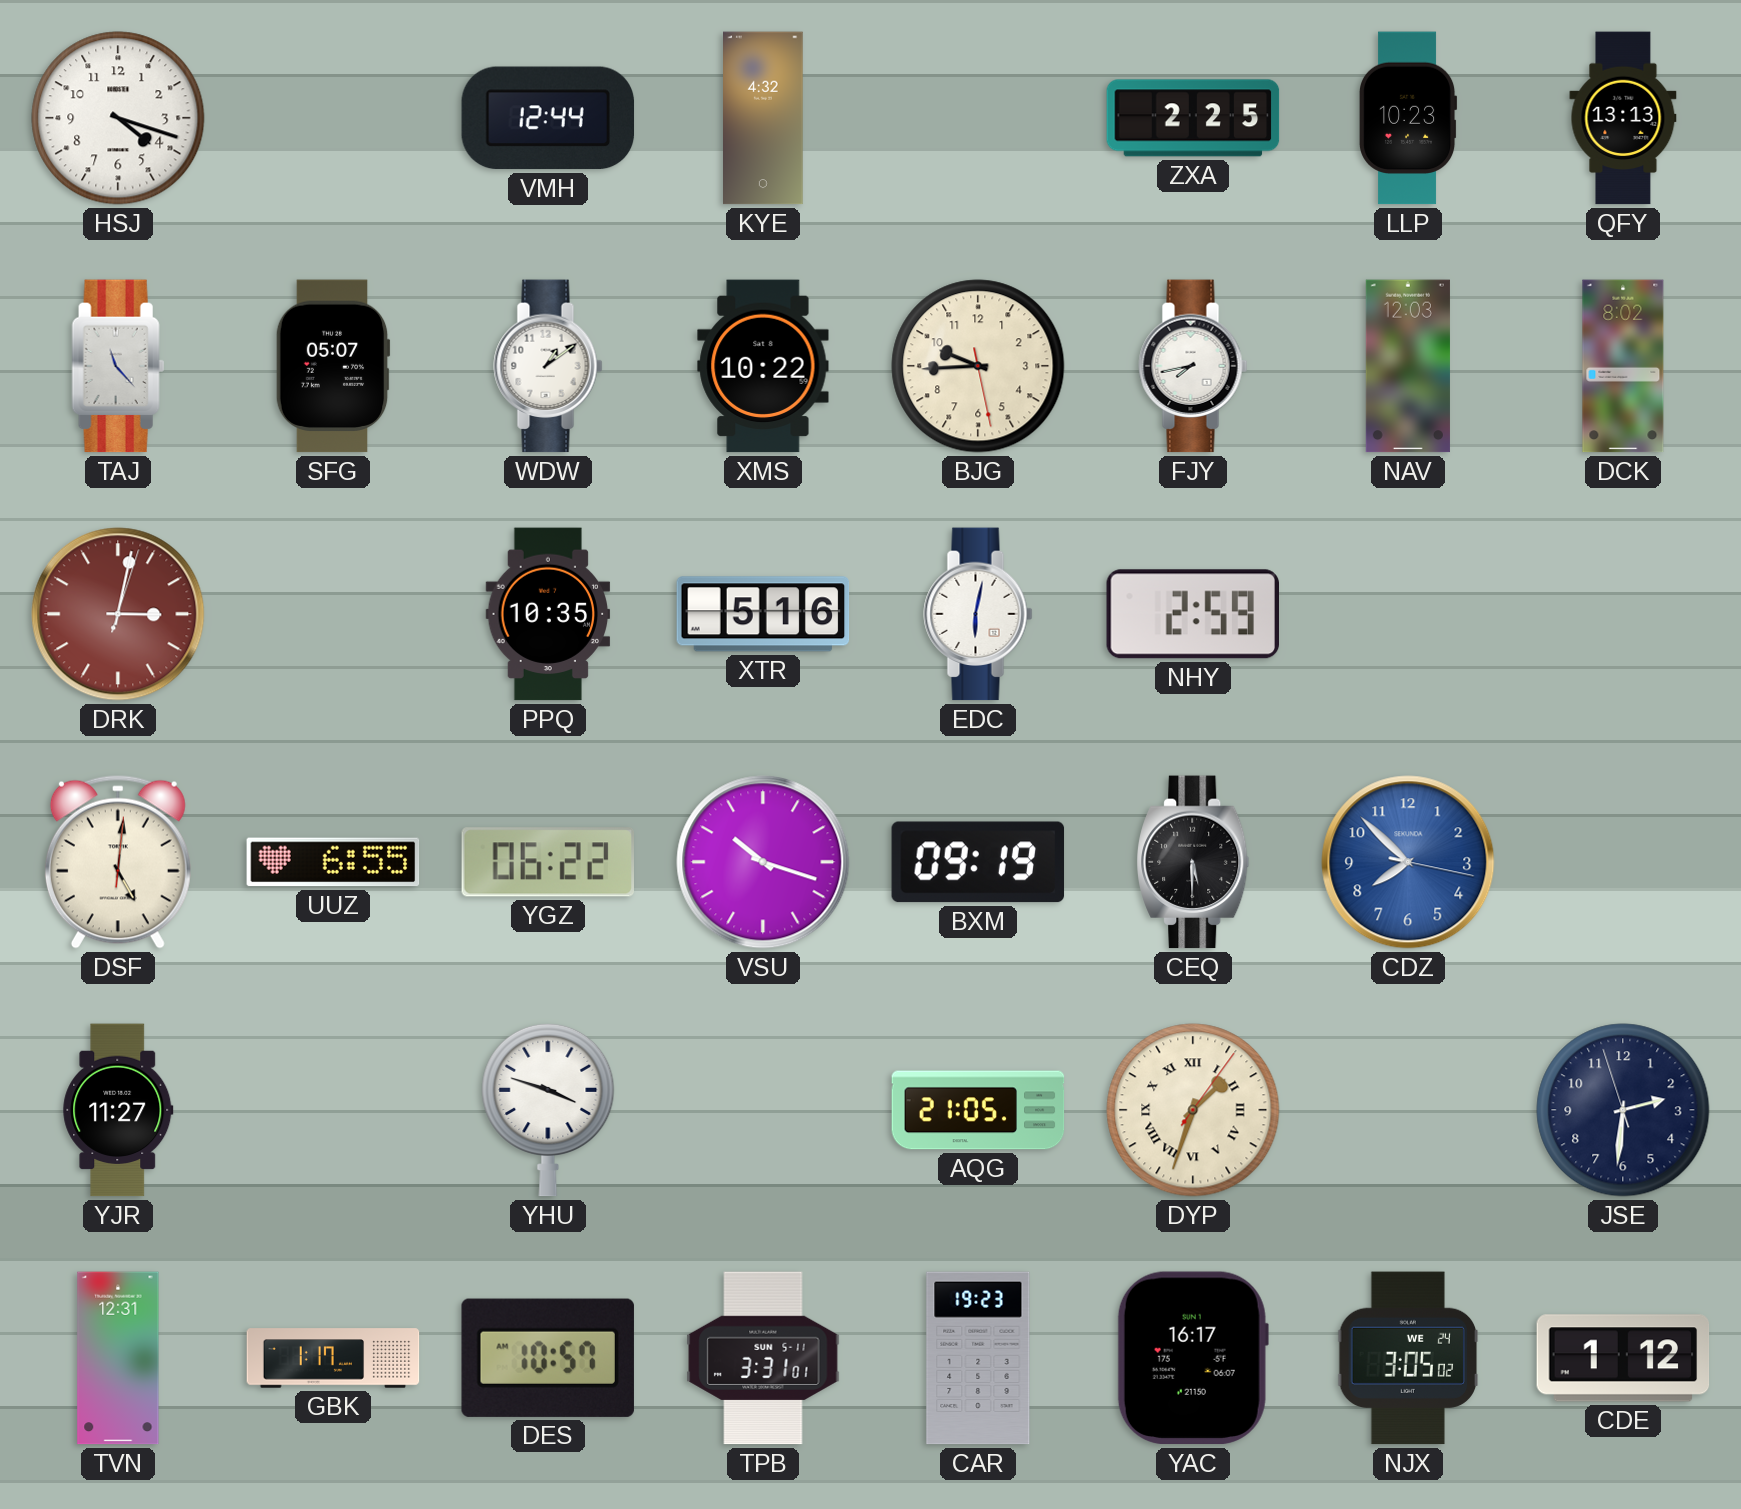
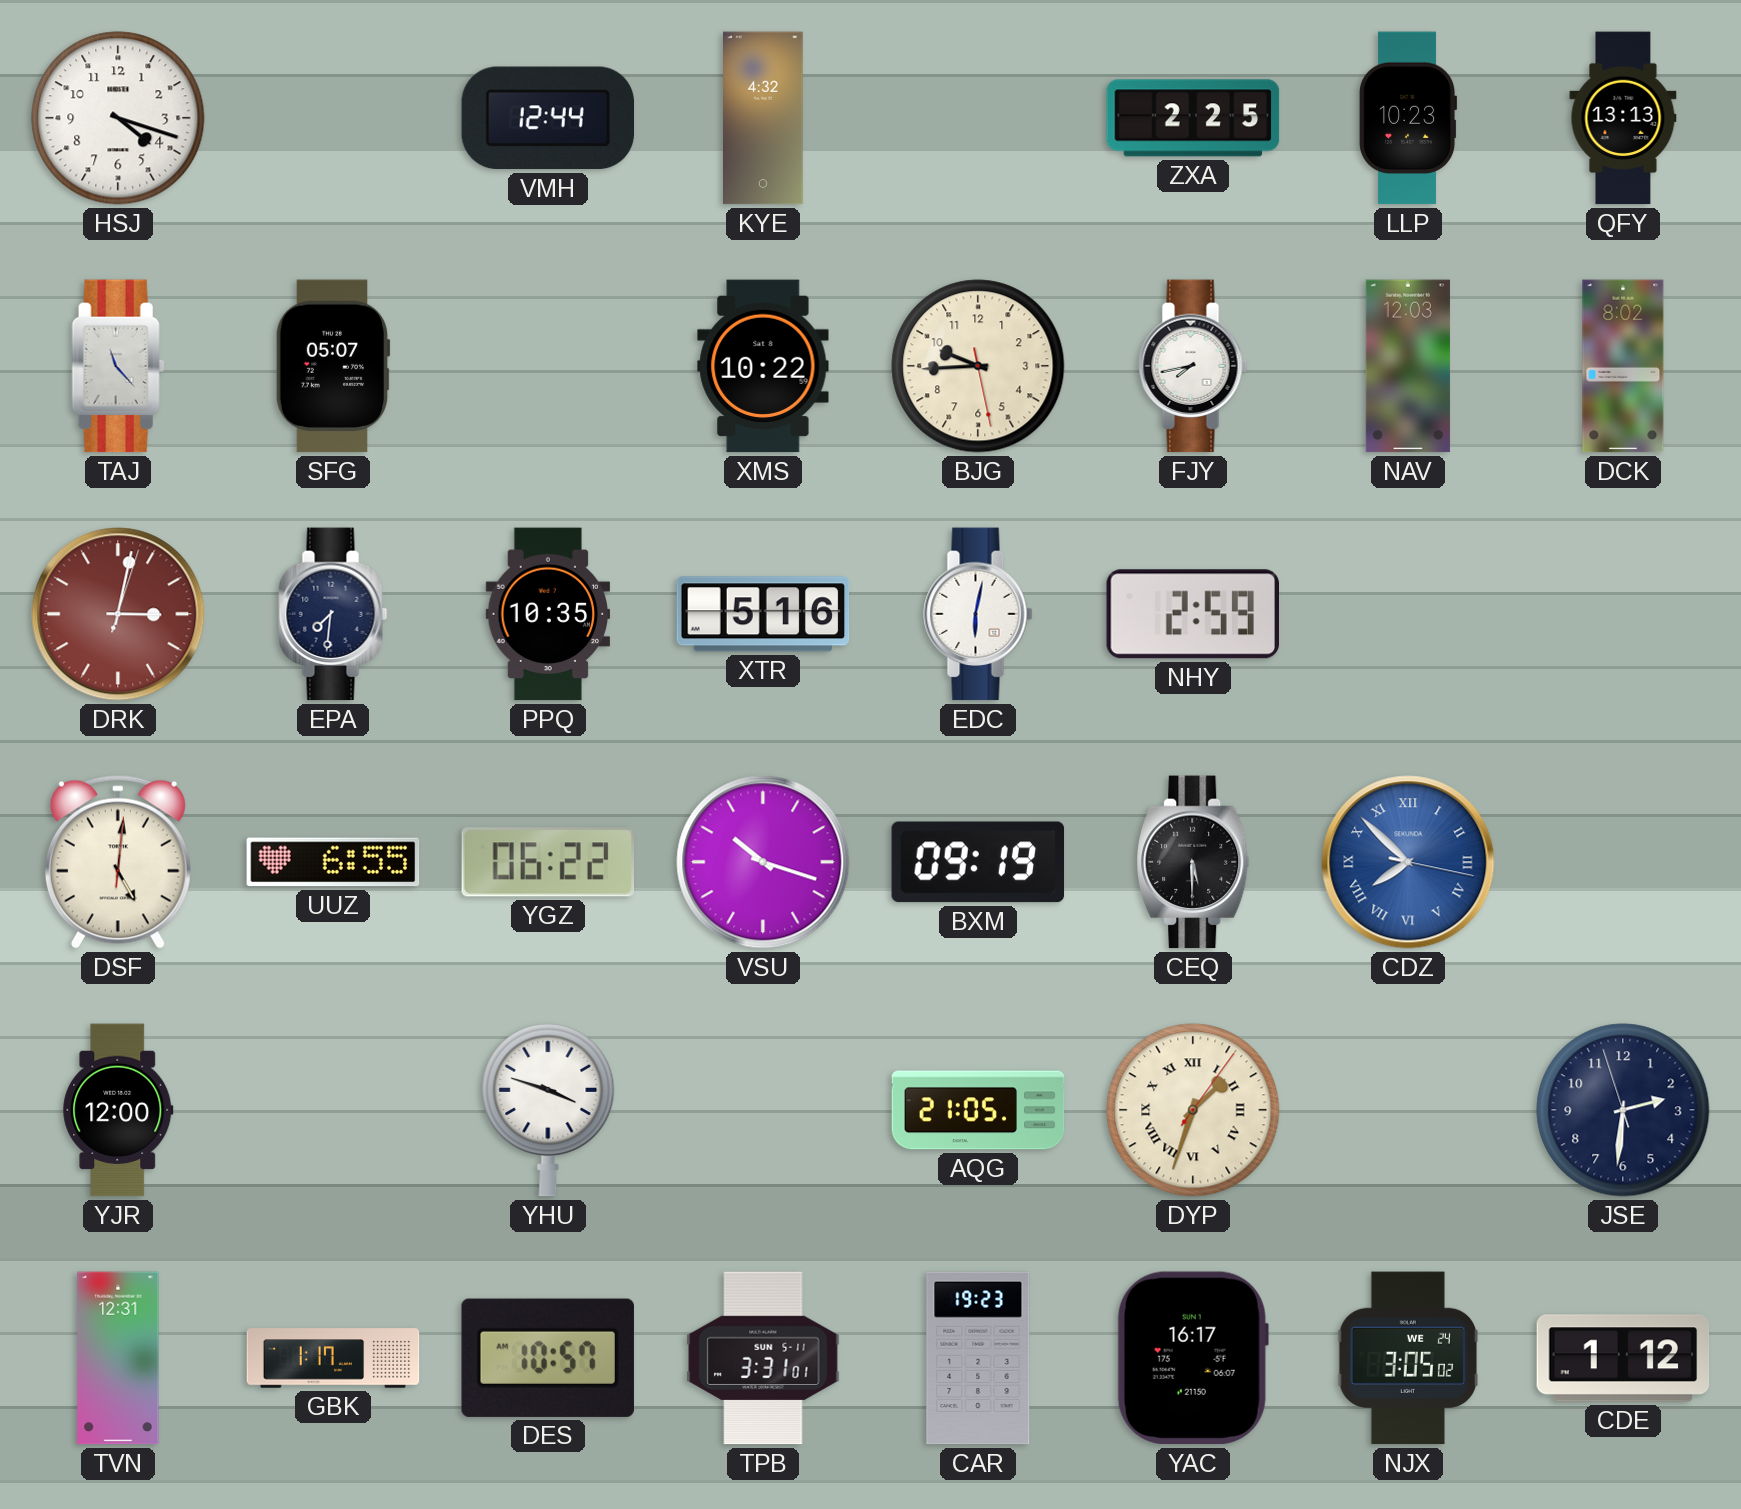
WDW: 1:09 -> none (548, 366)
EPA: none -> 7:31 (333, 614)
CDZ numerals: Arabic -> Roman (1408, 862)
YJR: 11:27 -> 12:00 (118, 1110)
